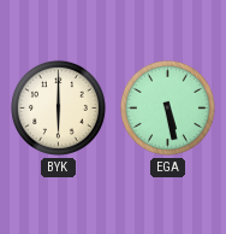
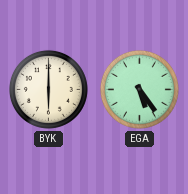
EGA: 5:28 -> 5:24 (139, 89)
